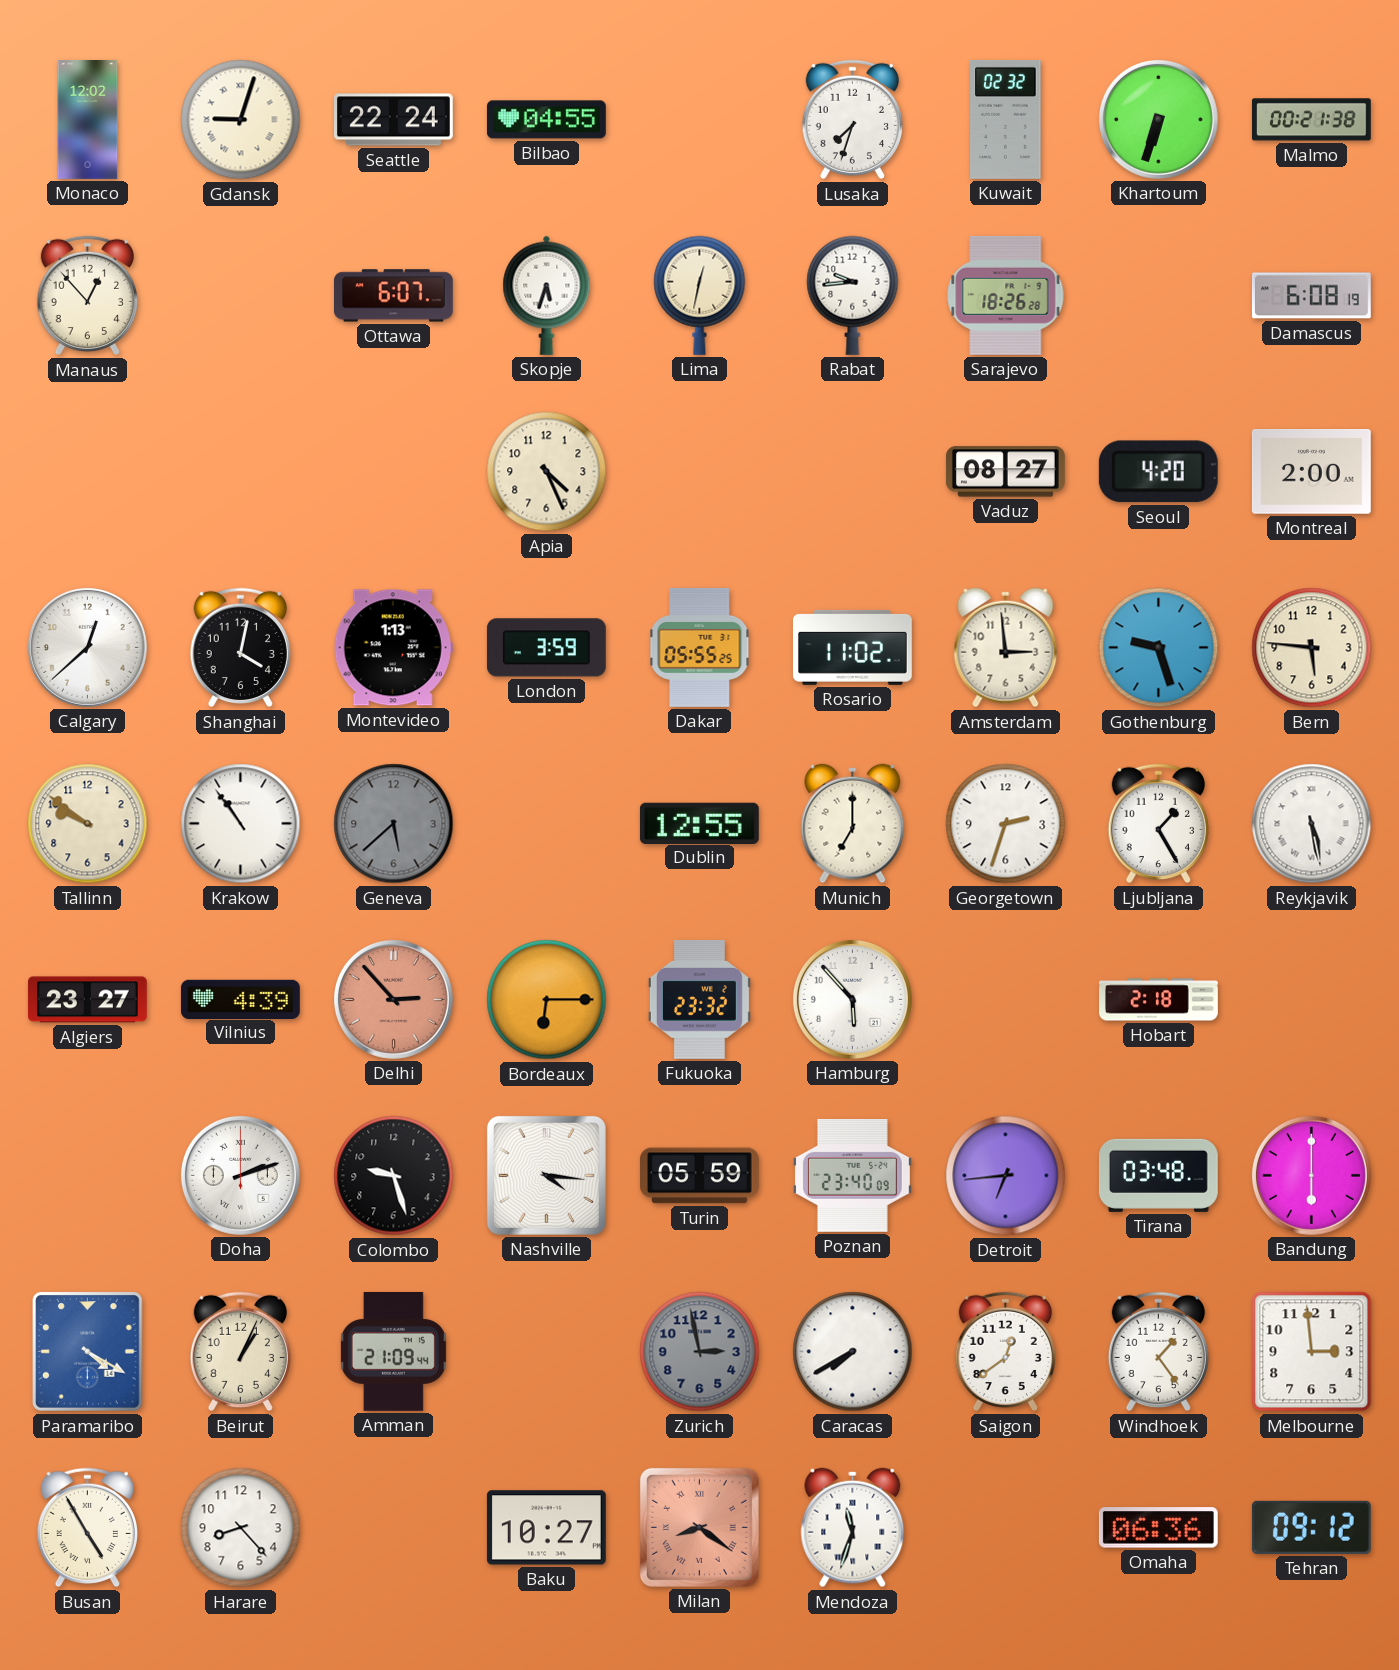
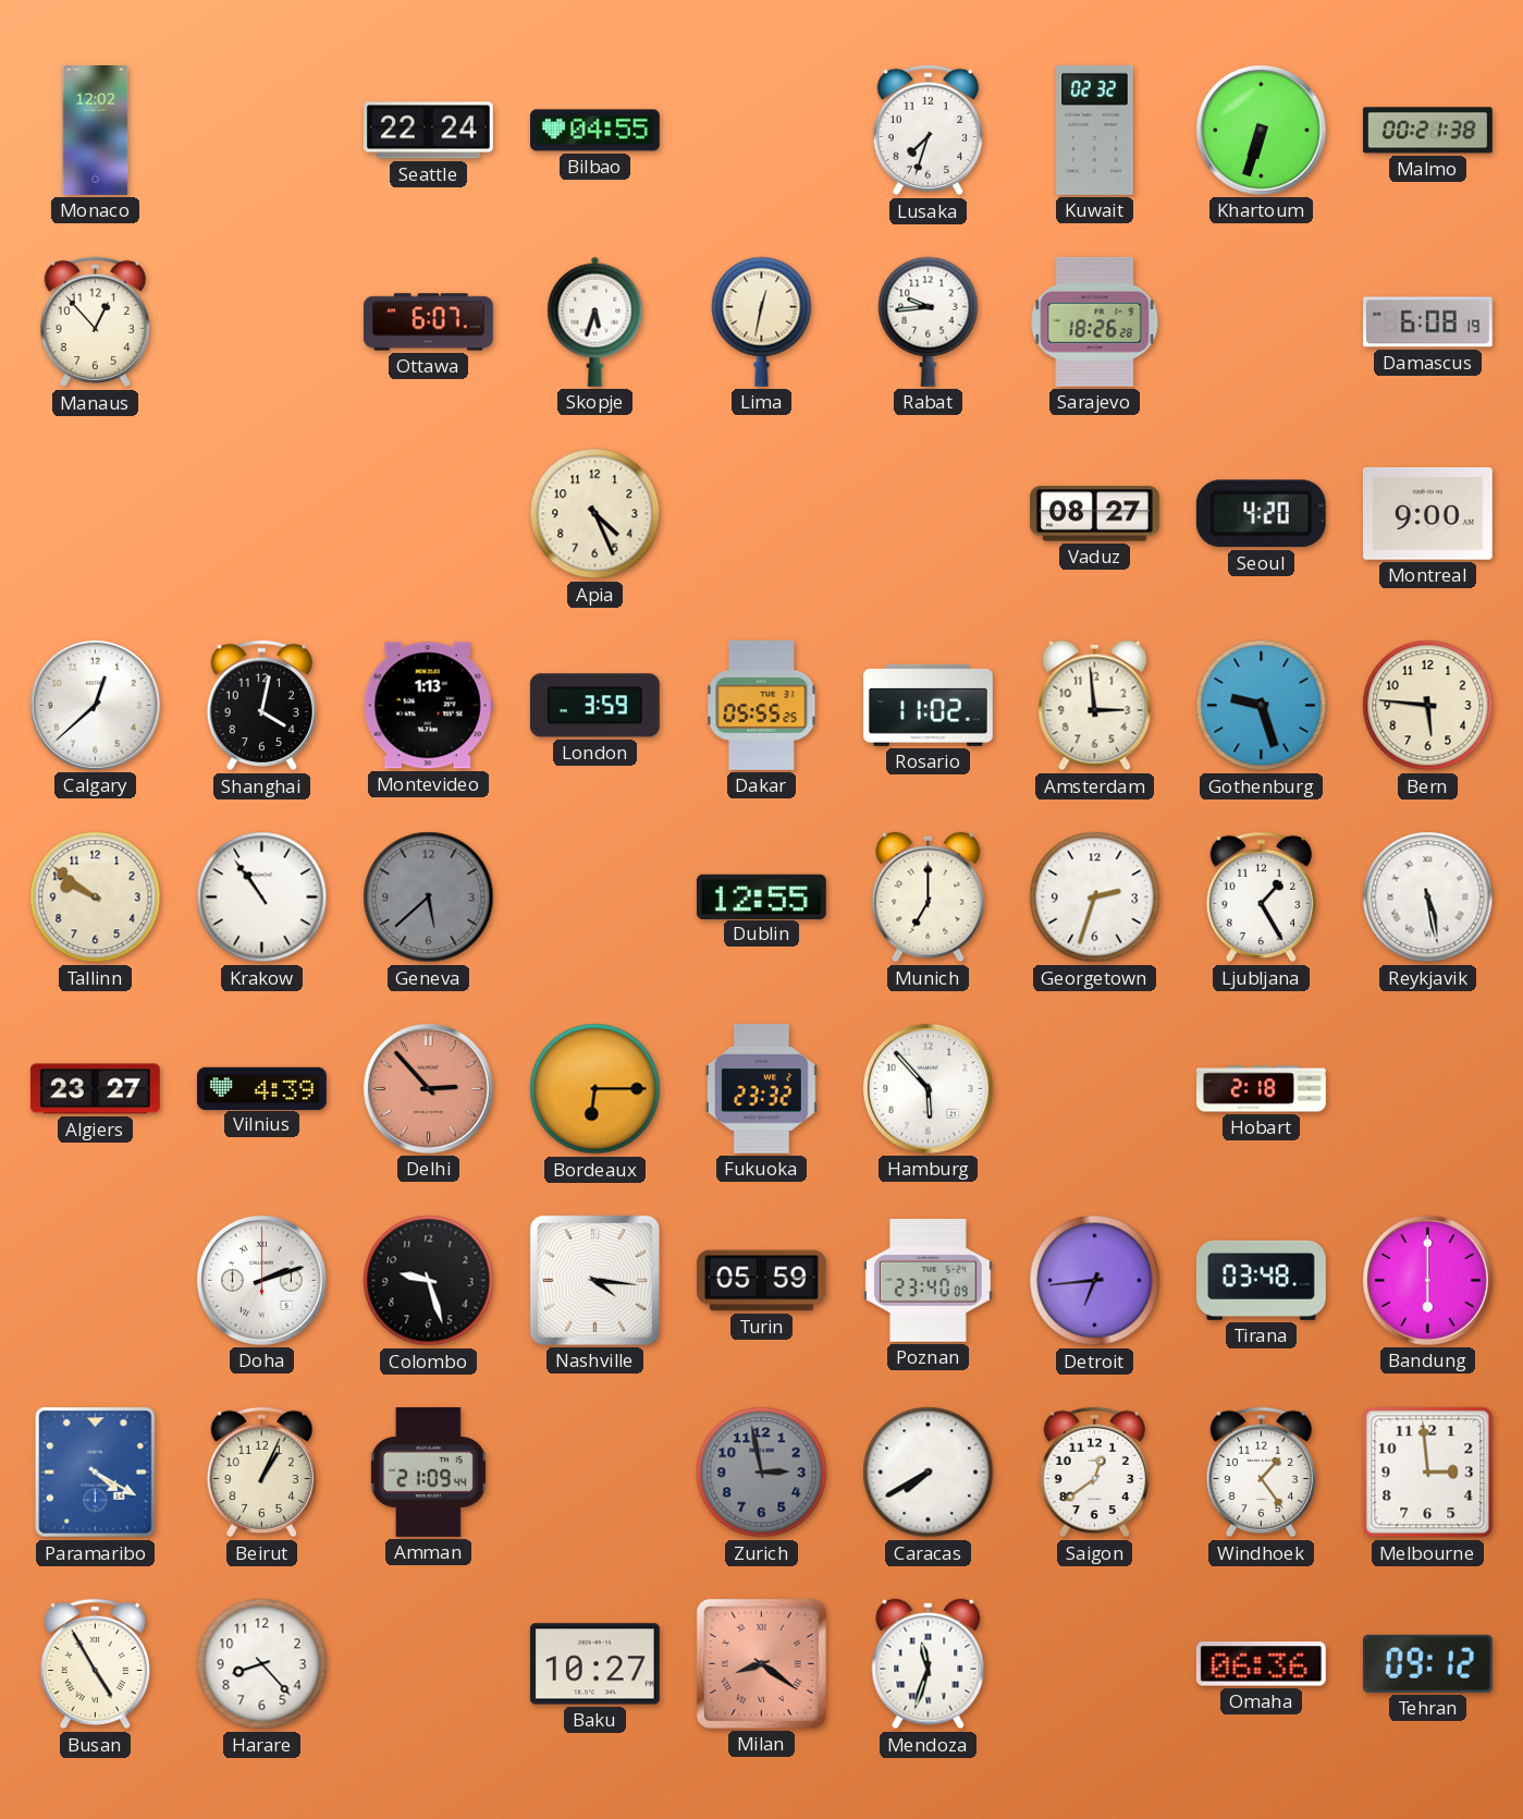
Gdansk: 9:03 -> none (241, 120)
Montreal: 2:00 -> 9:00 (1427, 514)
